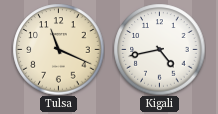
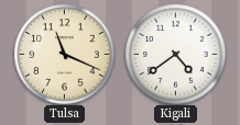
Kigali: 4:43 -> 4:39 (175, 54)
